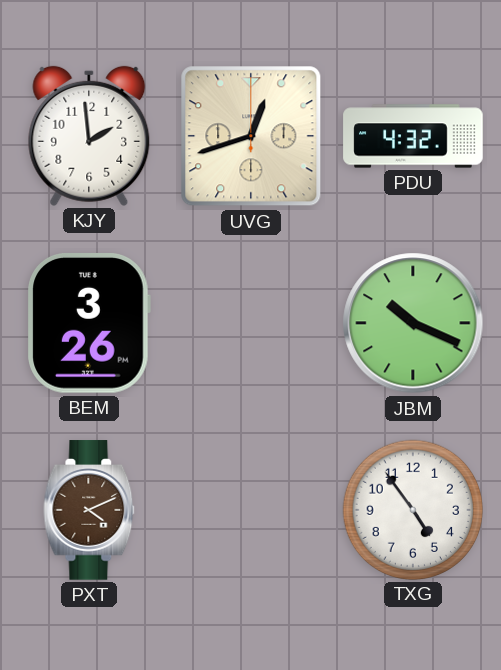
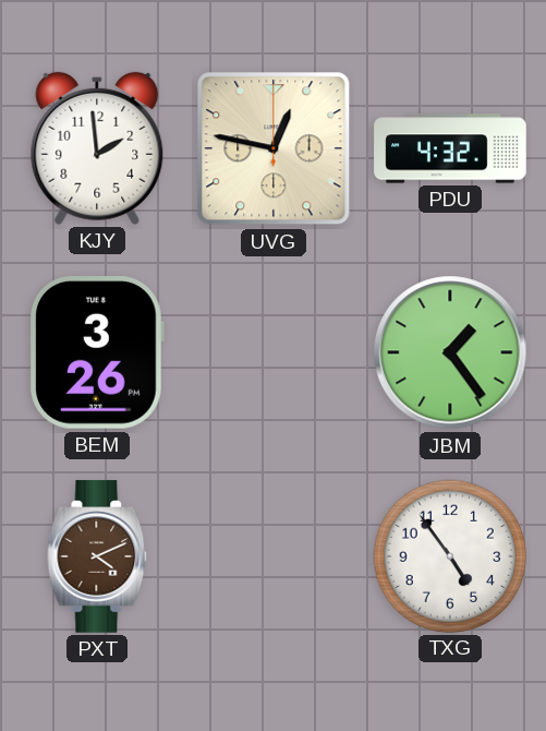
UVG: 12:42 -> 12:47 (274, 148)
JBM: 10:19 -> 1:24 (450, 352)
